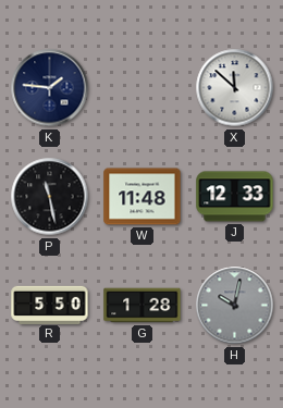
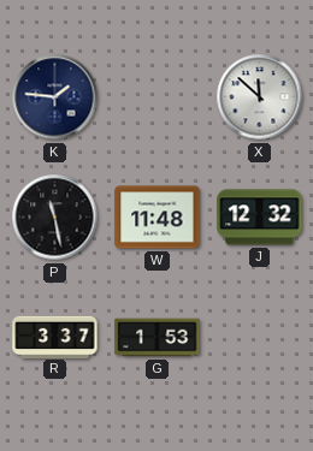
J: 12:33 -> 12:32 (260, 218)
R: 5:50 -> 3:37 (55, 337)
G: 1:28 -> 1:53 (158, 338)
H: 10:02 -> none (235, 306)
